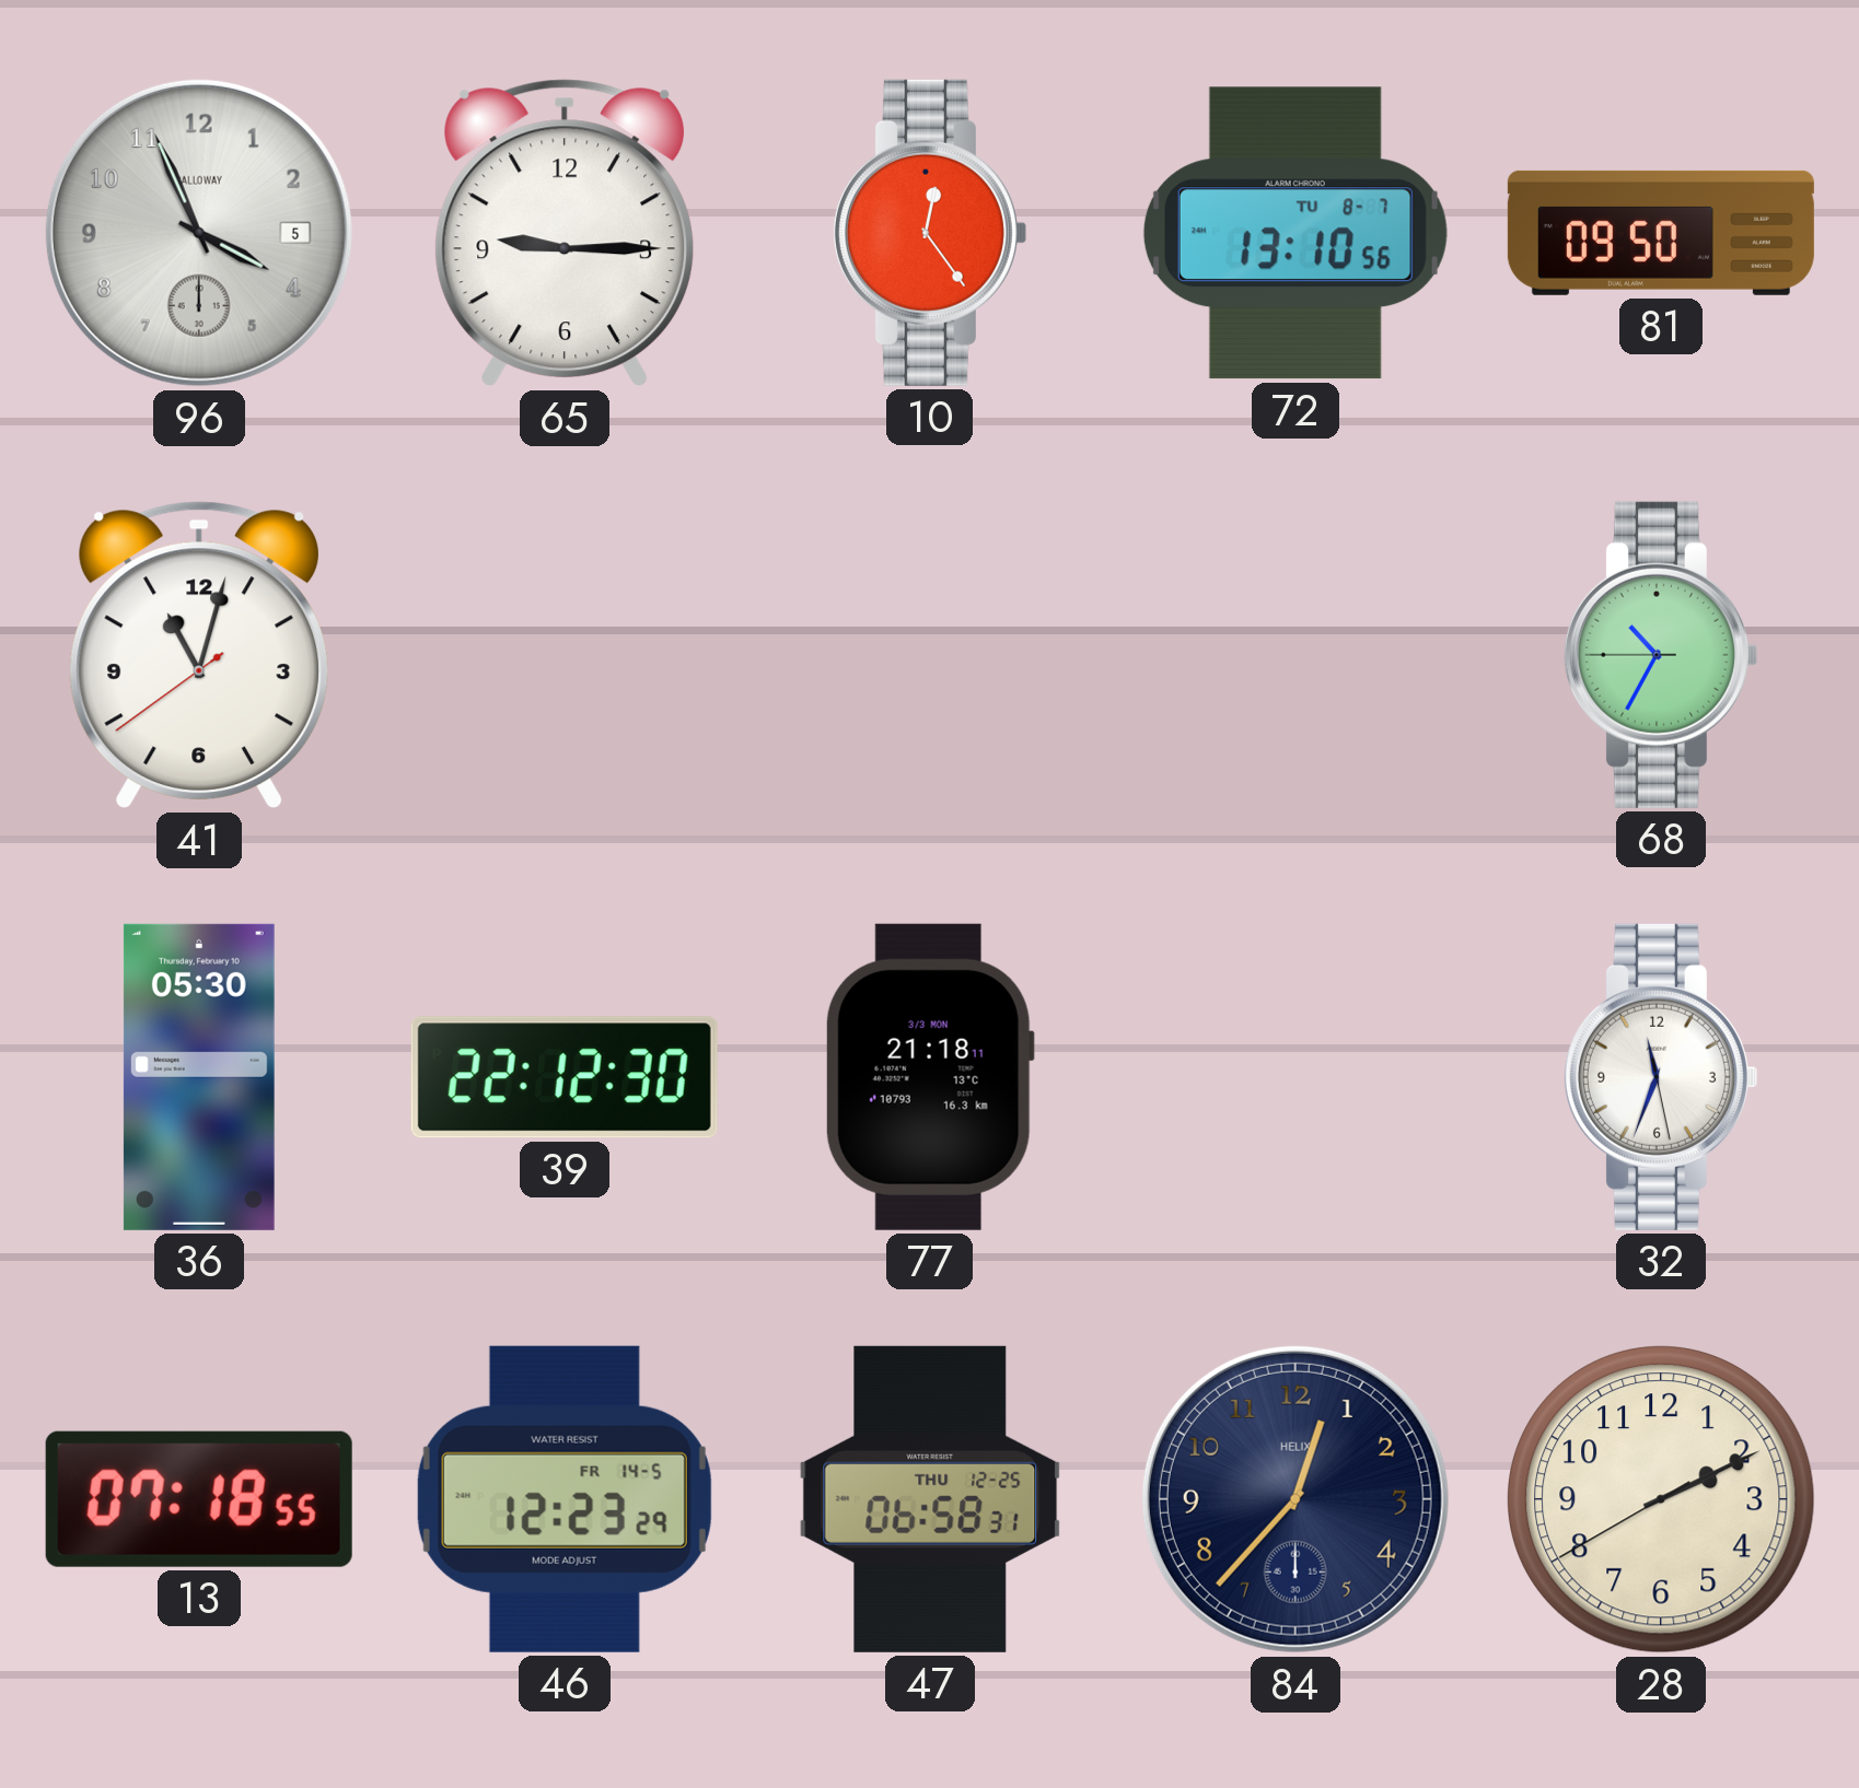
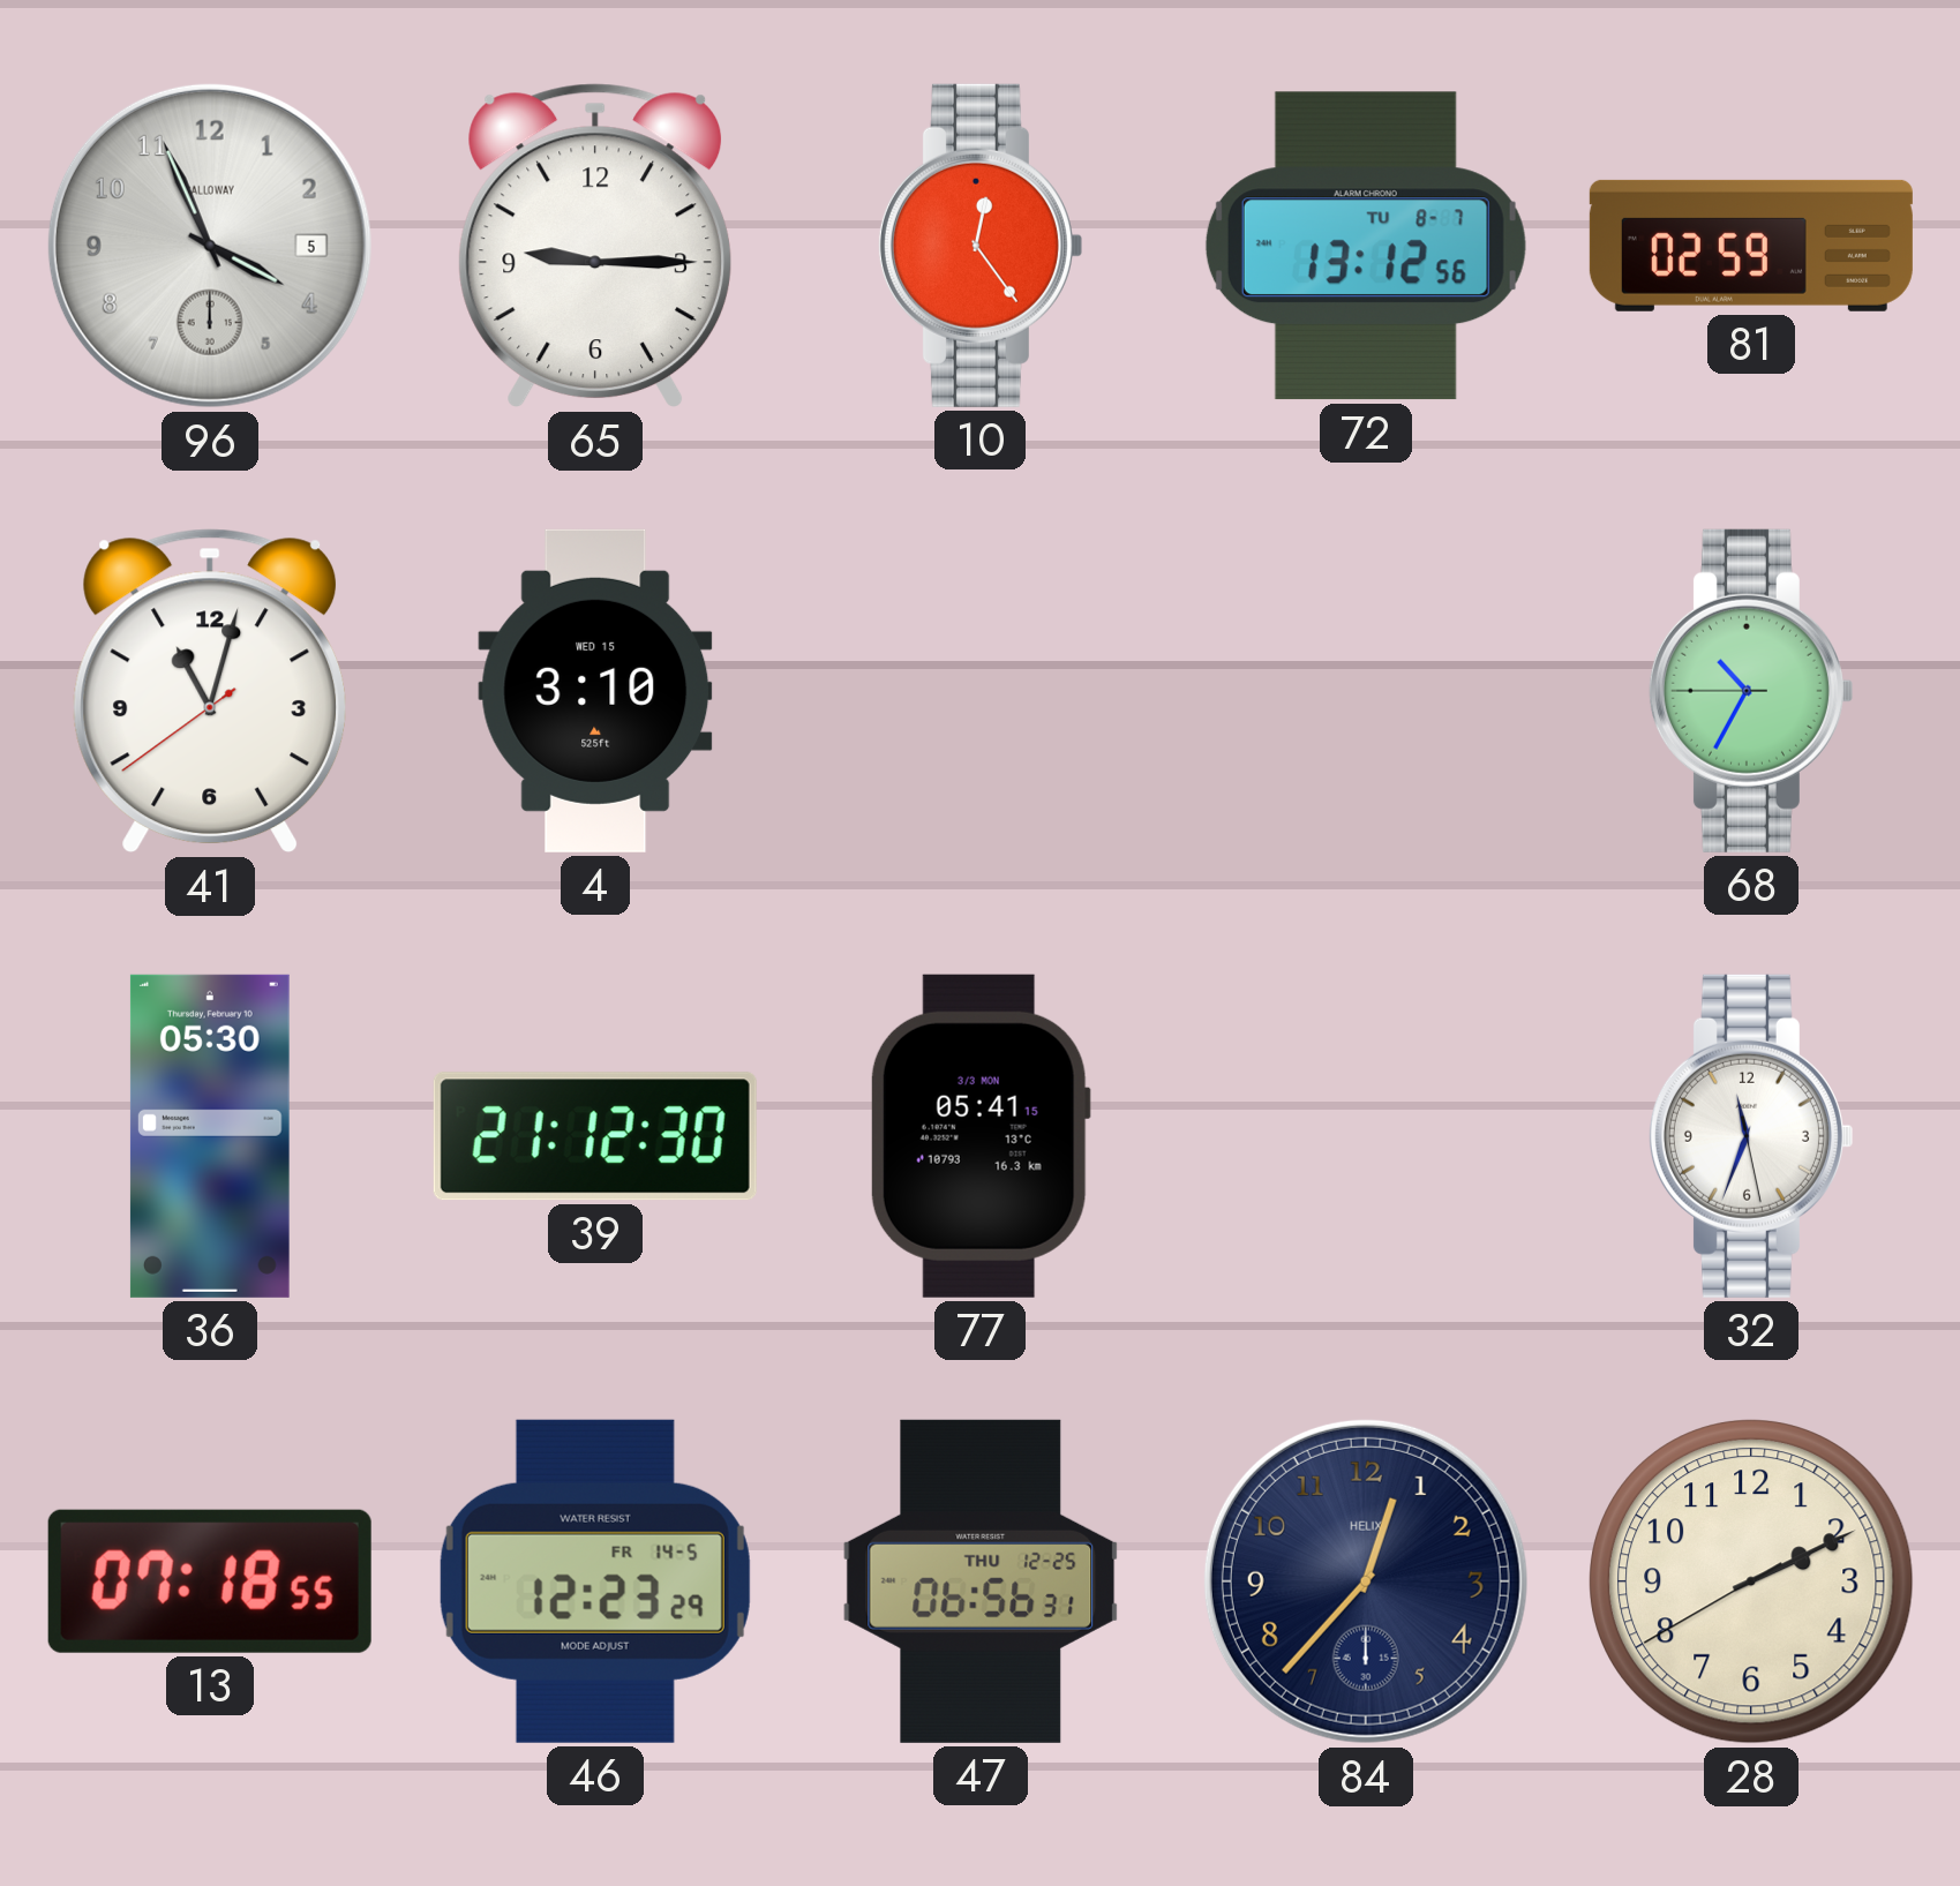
72: 13:10 -> 13:12 (1366, 246)
81: 09:50 -> 02:59 (1751, 246)
4: none -> 3:10 (595, 691)
39: 22:12 -> 21:12 (595, 1136)
77: 21:18 -> 05:41 (981, 1136)
47: 06:58 -> 06:56 (981, 1581)
